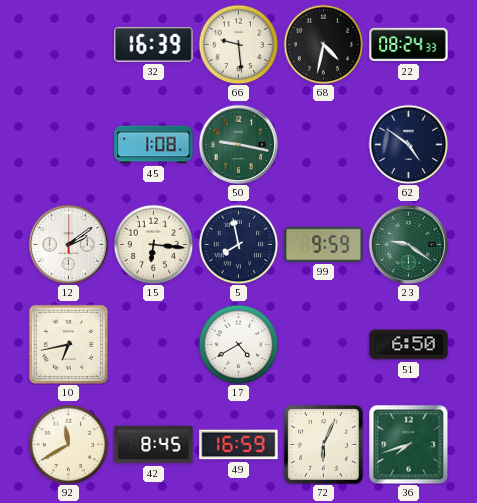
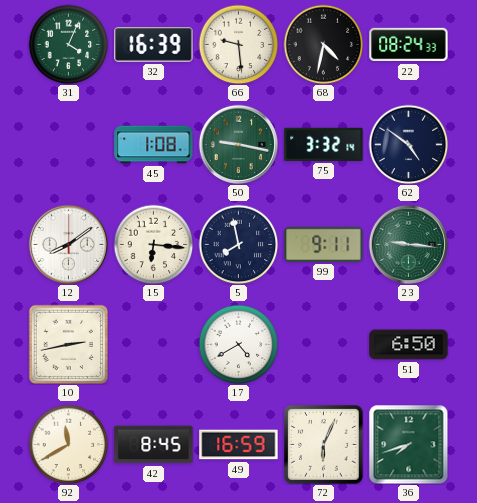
31: none -> 4:04 (68, 44)
75: none -> 3:32 (324, 144)
12: 2:09 -> 8:09 (68, 244)
99: 9:59 -> 9:11 (324, 244)
23: 9:21 -> 9:16 (408, 244)
10: 6:43 -> 2:43 (68, 344)
